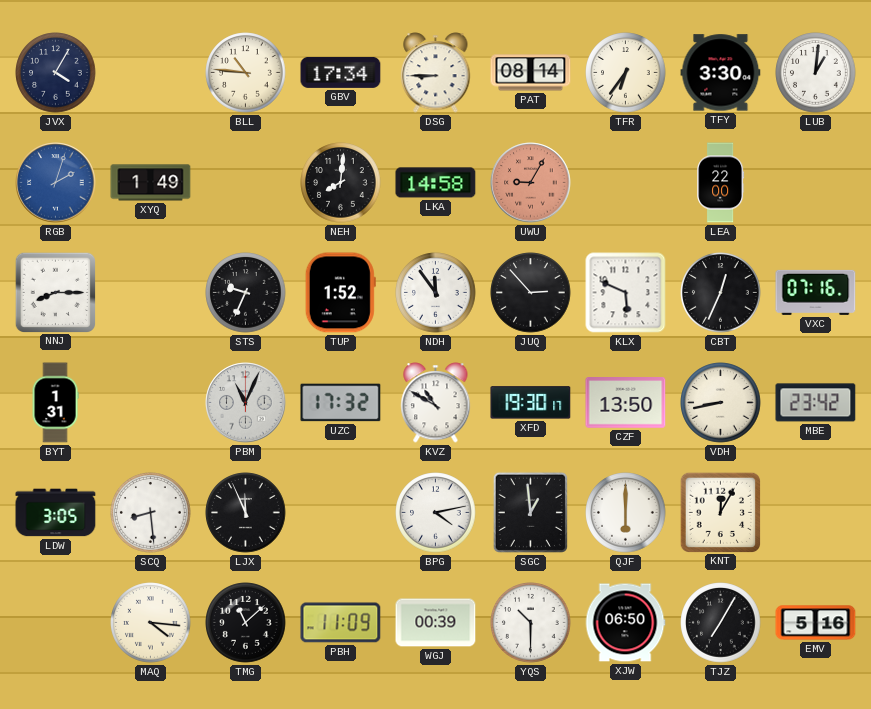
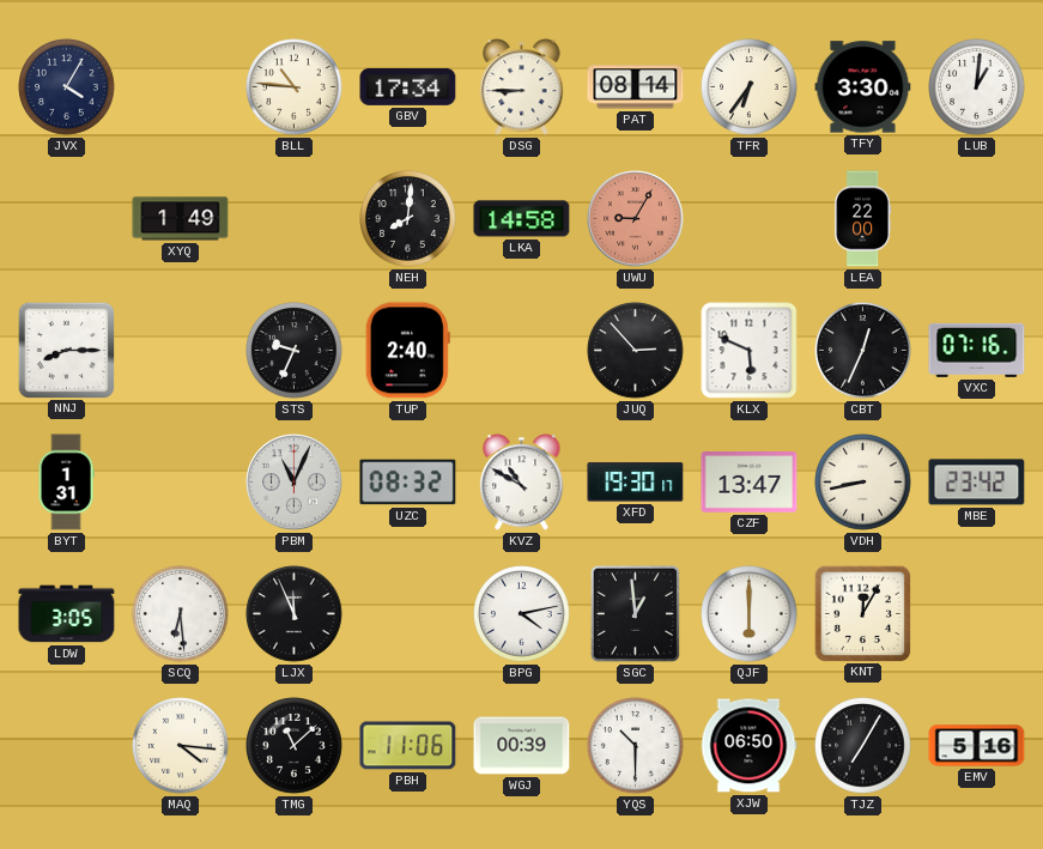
RGB: 2:03 -> none (56, 183)
TUP: 1:52 -> 2:40 (407, 351)
NDH: 11:54 -> none (436, 293)
UZC: 17:32 -> 08:32 (408, 483)
CZF: 13:50 -> 13:47 (750, 483)
SCQ: 8:29 -> 6:29 (181, 614)
PBH: 11:09 -> 11:06 (408, 746)
